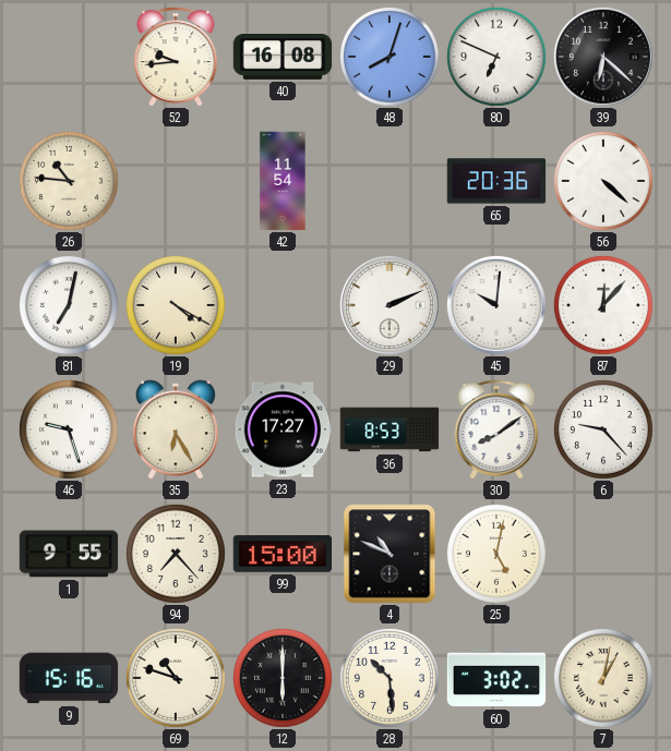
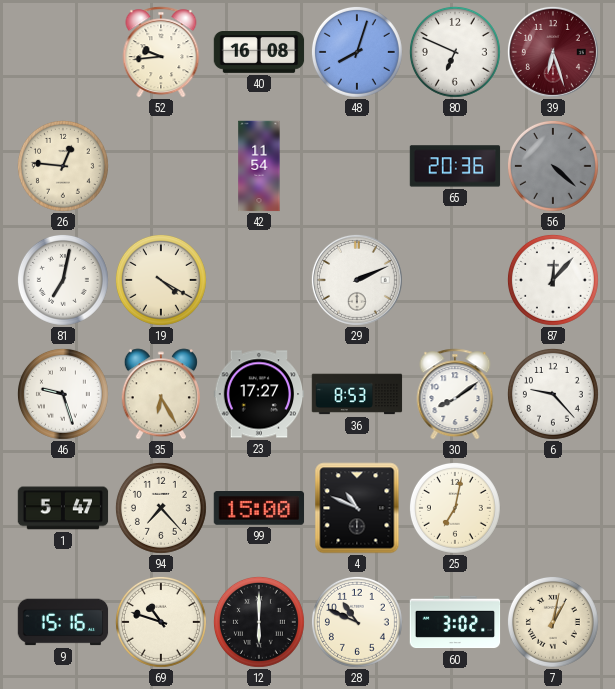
39: 6:22 -> 6:27 (553, 52)
39 dial: black -> burgundy (553, 52)
26: 10:46 -> 12:46 (63, 166)
56 dial: white -> grey (553, 166)
45: 10:01 -> none (496, 305)
1: 9:55 -> 5:47 (63, 508)
25: 5:02 -> 7:02 (455, 508)
28: 10:29 -> 10:49 (357, 622)
